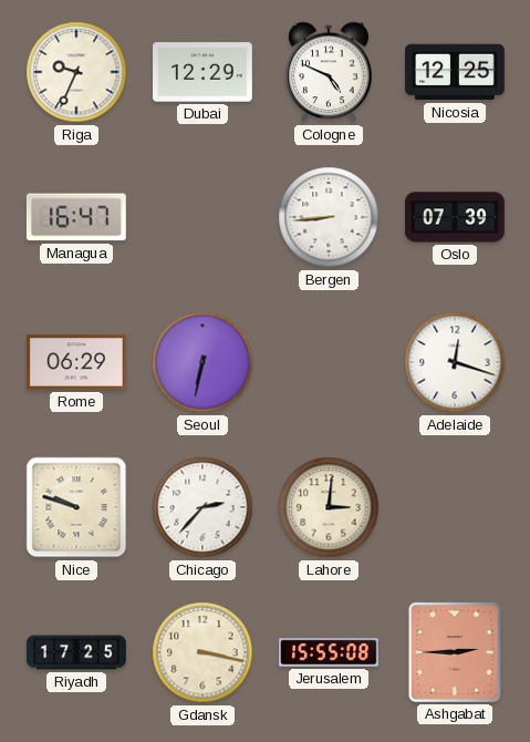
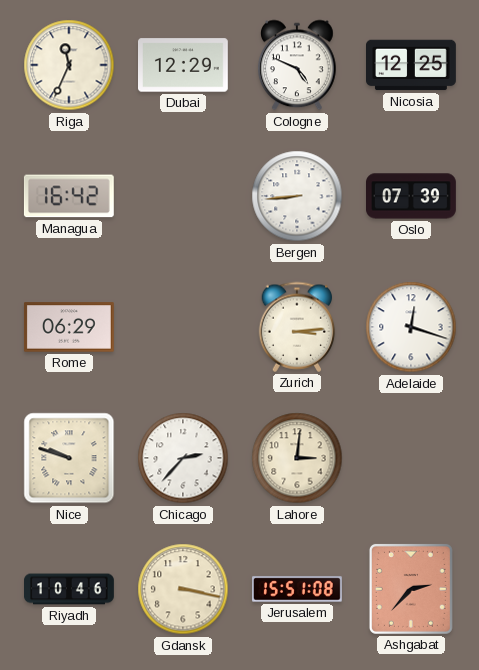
Riga: 9:34 -> 11:34 (69, 65)
Managua: 16:47 -> 16:42 (69, 196)
Seoul: 6:32 -> none (202, 362)
Zurich: none -> 3:14 (297, 327)
Riyadh: 17:25 -> 10:46 (69, 589)
Jerusalem: 15:55 -> 15:51 (298, 589)
Ashgabat: 2:45 -> 2:37 (411, 589)
